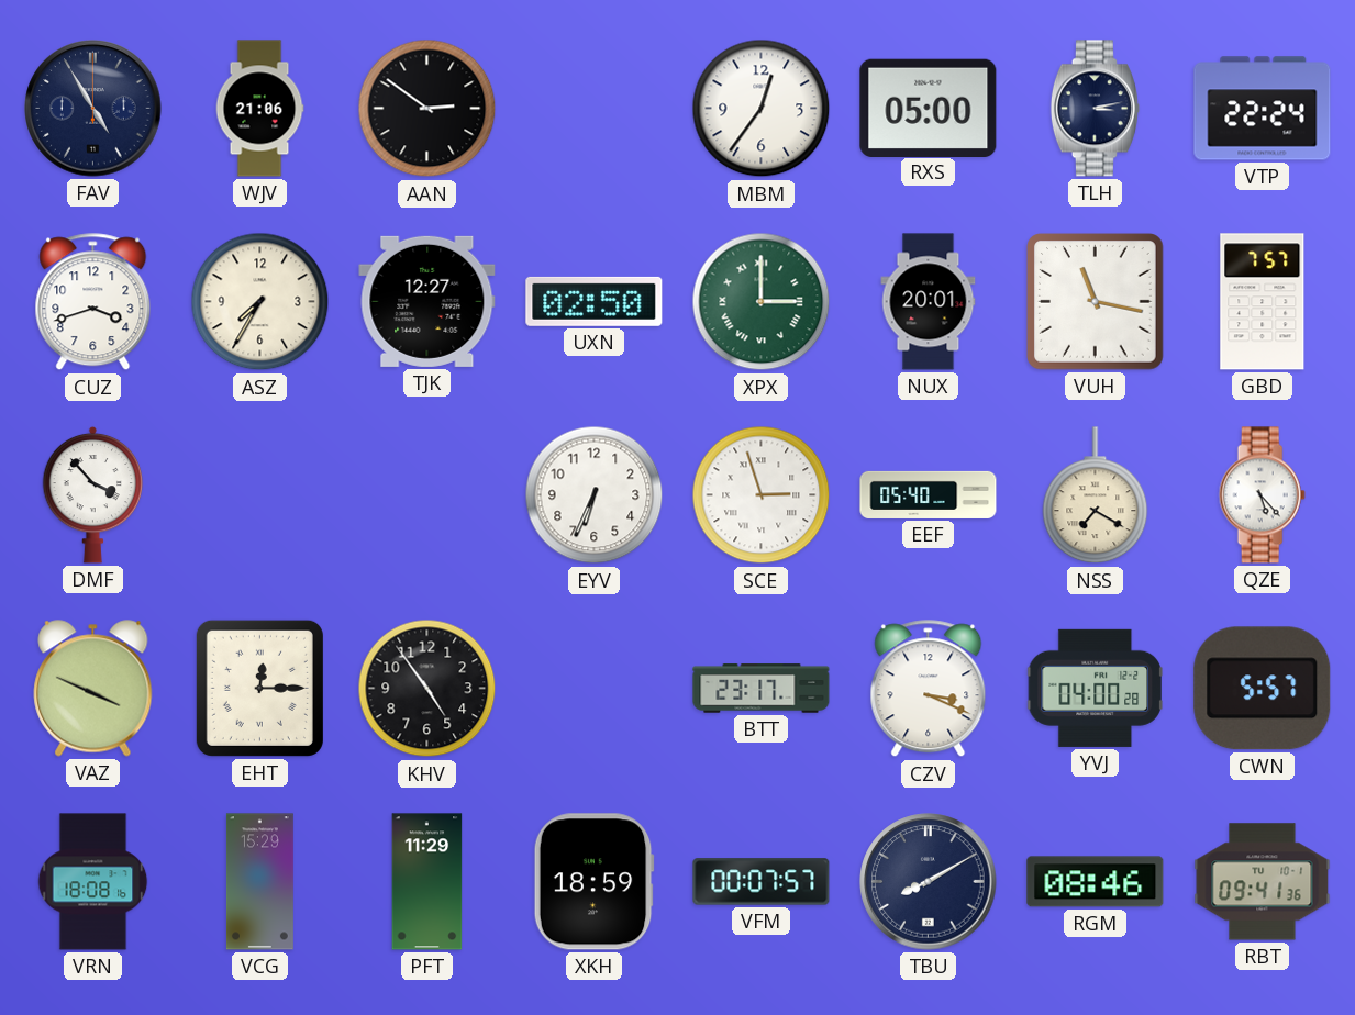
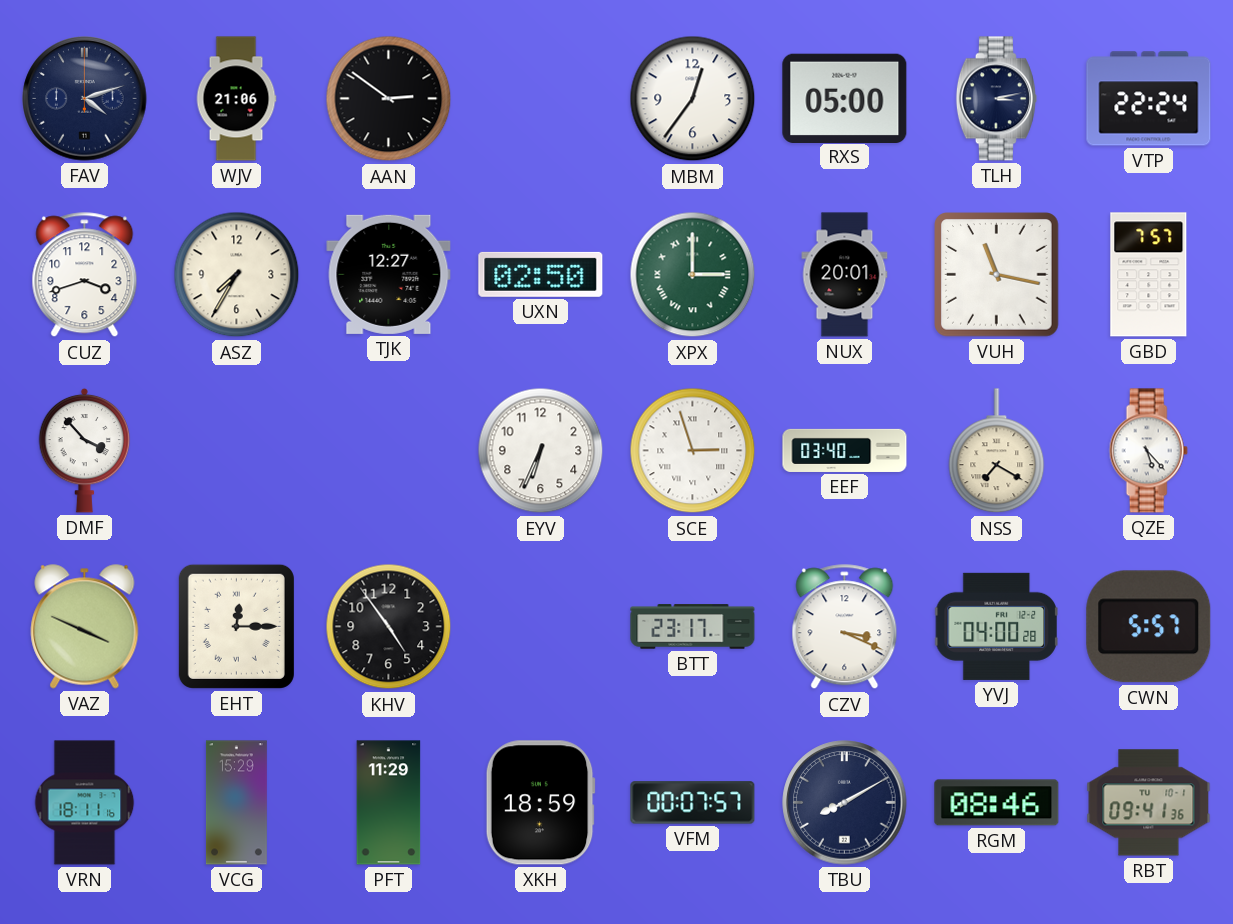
FAV: 4:55 -> 4:12 (85, 99)
EEF: 05:40 -> 03:40 (845, 450)
VRN: 18:08 -> 18:11 (85, 803)
